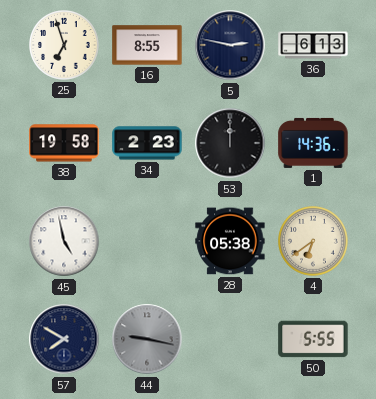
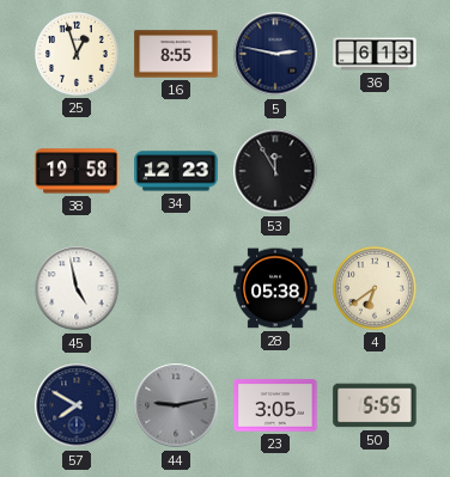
25: 6:57 -> 12:57 (78, 55)
34: 2:23 -> 12:23 (176, 171)
53: 12:00 -> 11:55 (275, 171)
1: 14:36 -> none (313, 143)
44: 9:17 -> 9:13 (176, 405)
23: none -> 3:05 (275, 405)
